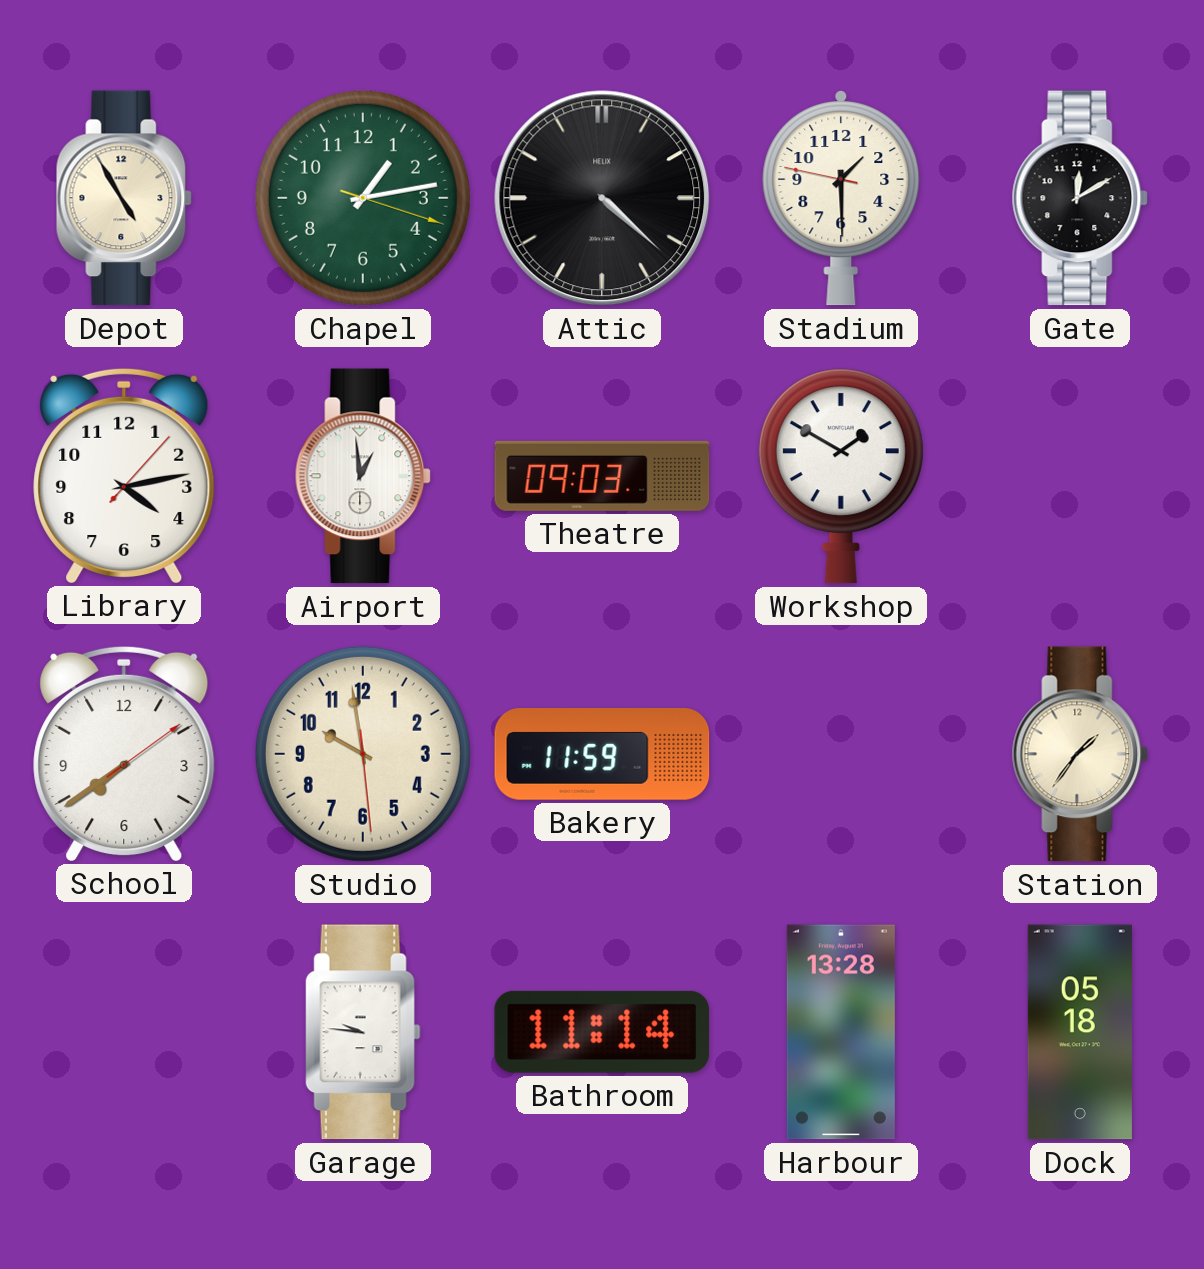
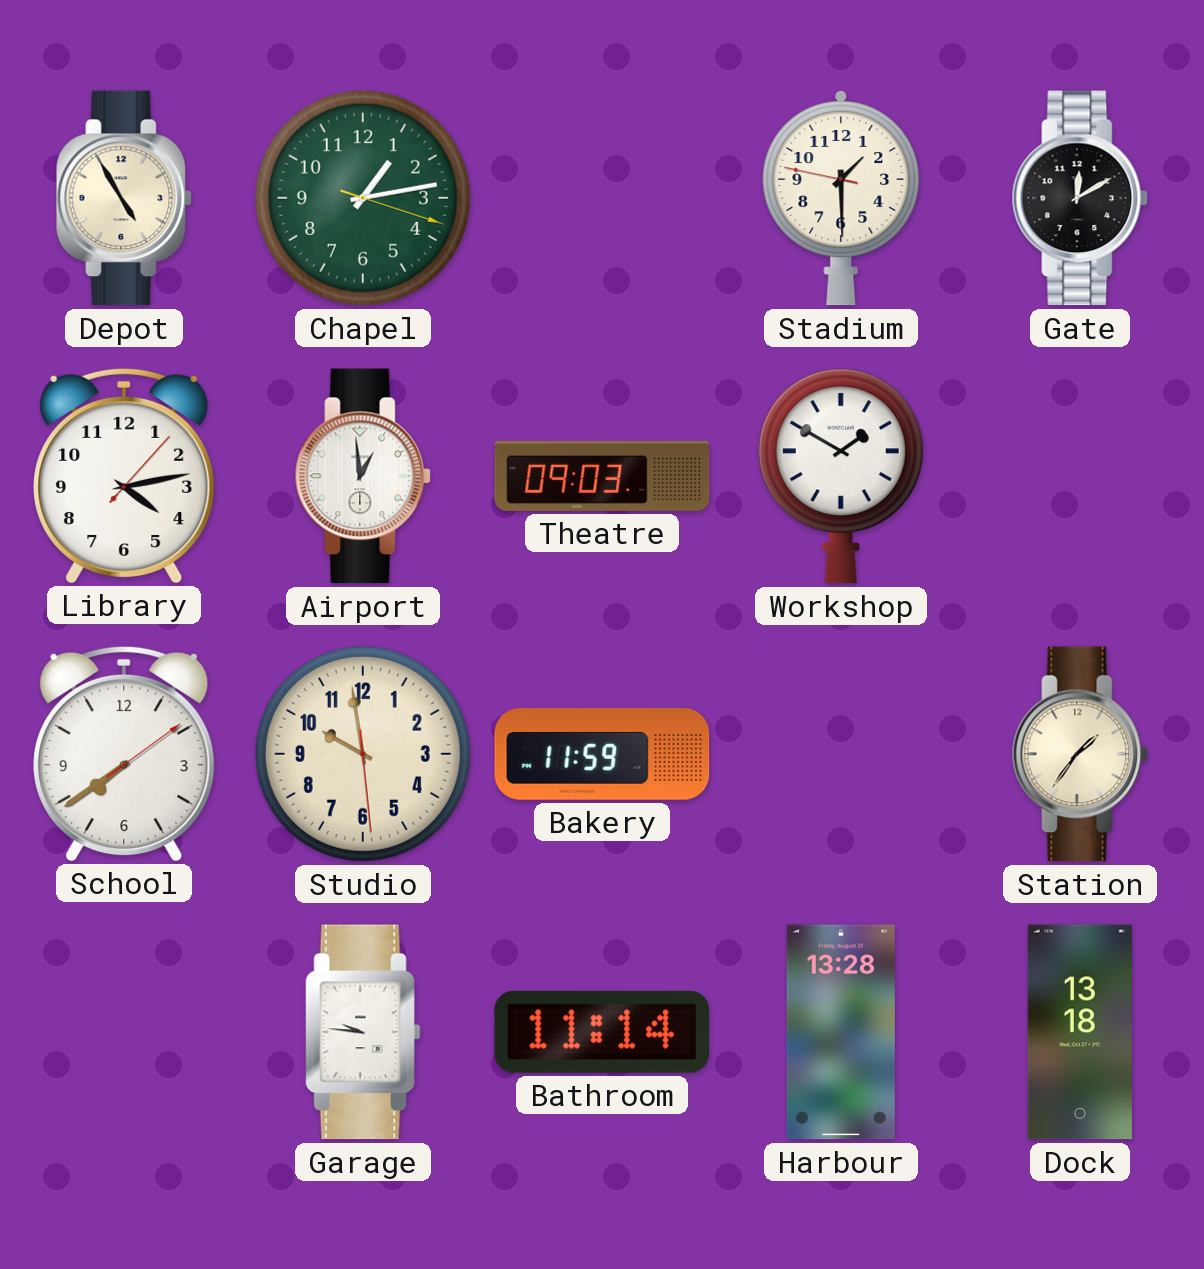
Attic: 4:22 -> none (602, 198)
Dock: 05:18 -> 13:18 (1080, 1032)
